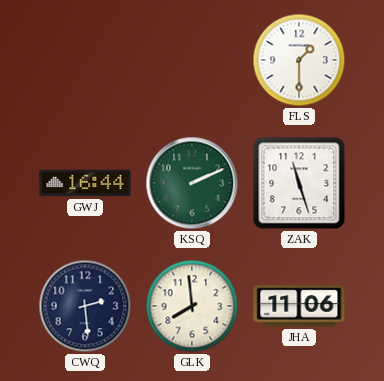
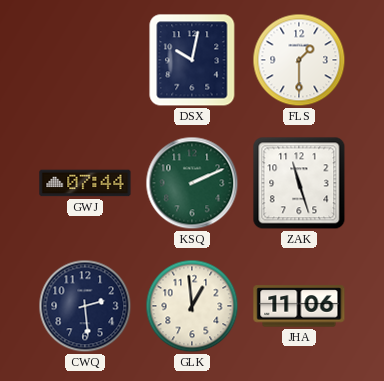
DSX: none -> 10:02 (192, 60)
GWJ: 16:44 -> 07:44 (85, 183)
GLK: 7:59 -> 12:59 (192, 306)
